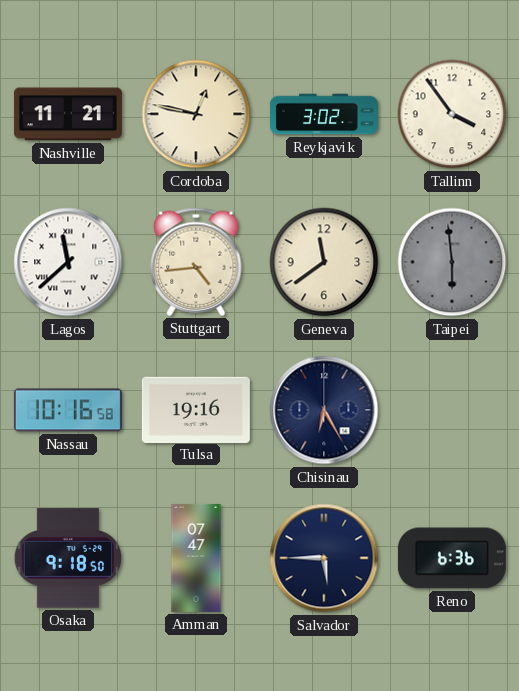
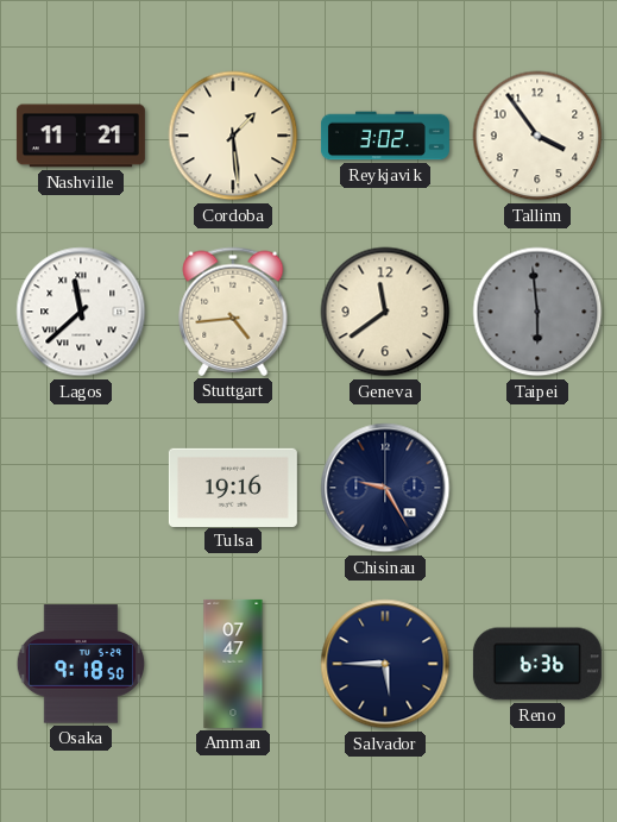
Cordoba: 12:47 -> 1:29 (233, 136)
Nassau: 10:16 -> none (68, 410)
Chisinau: 6:25 -> 9:25 (385, 488)
